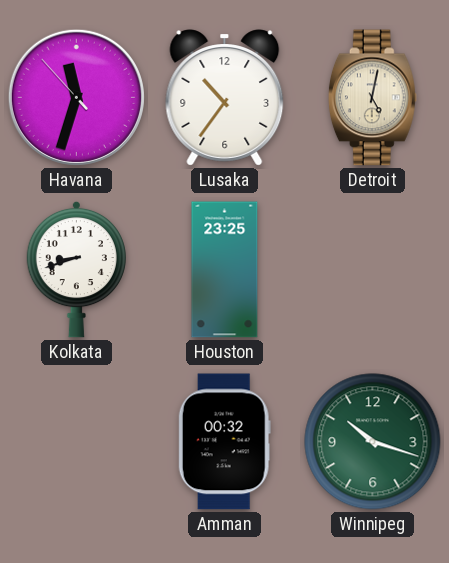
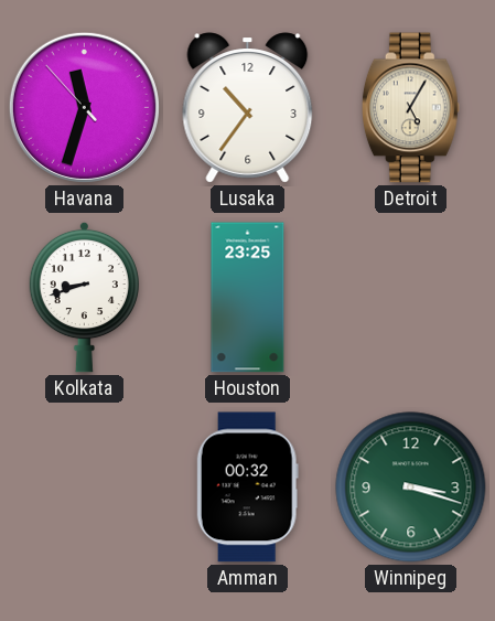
Detroit: 5:02 -> 5:05 (410, 108)
Winnipeg: 10:18 -> 3:18 (411, 488)
